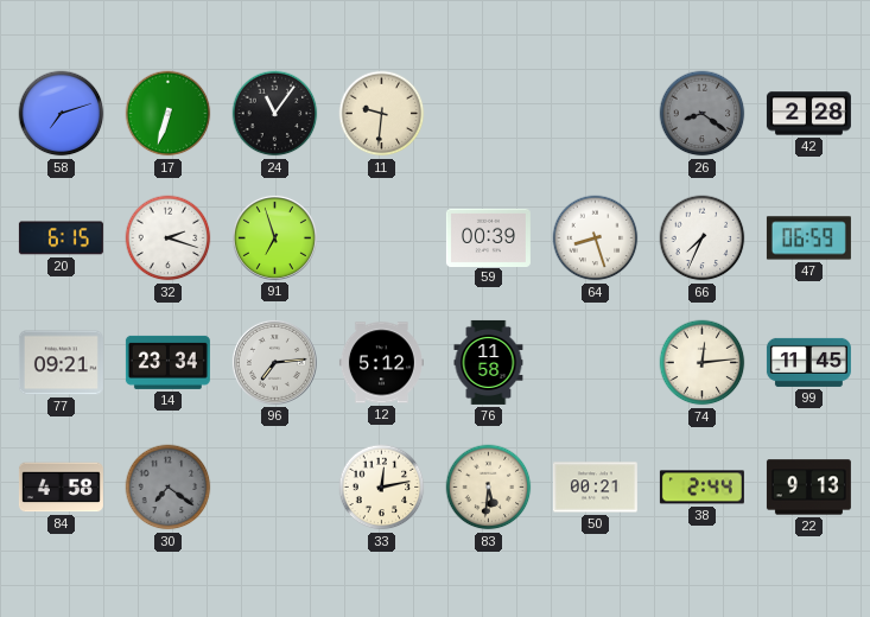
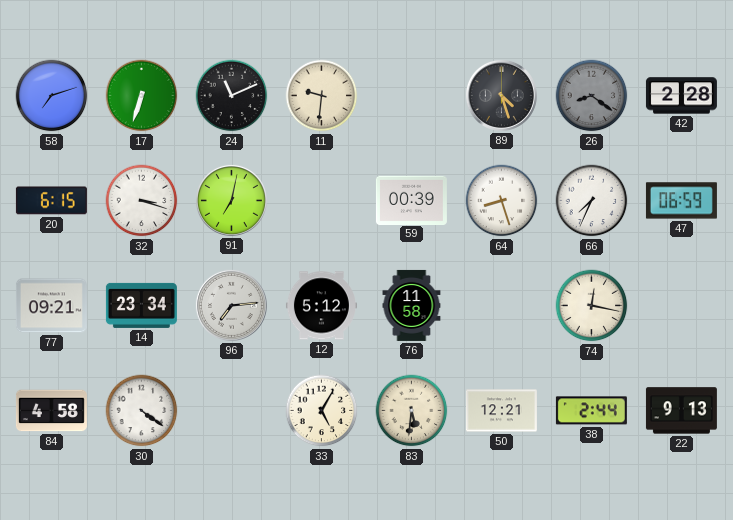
24: 11:06 -> 11:11 (232, 96)
89: none -> 4:27 (501, 95)
32: 2:18 -> 3:18 (142, 201)
91: 6:57 -> 7:02 (231, 200)
74: 12:14 -> 12:17 (592, 306)
99: 11:45 -> none (808, 362)
30: 7:21 -> 4:21 (142, 411)
30 dial: grey -> white (142, 411)
33: 12:13 -> 5:05 (322, 411)
50: 00:21 -> 12:21 (501, 411)
